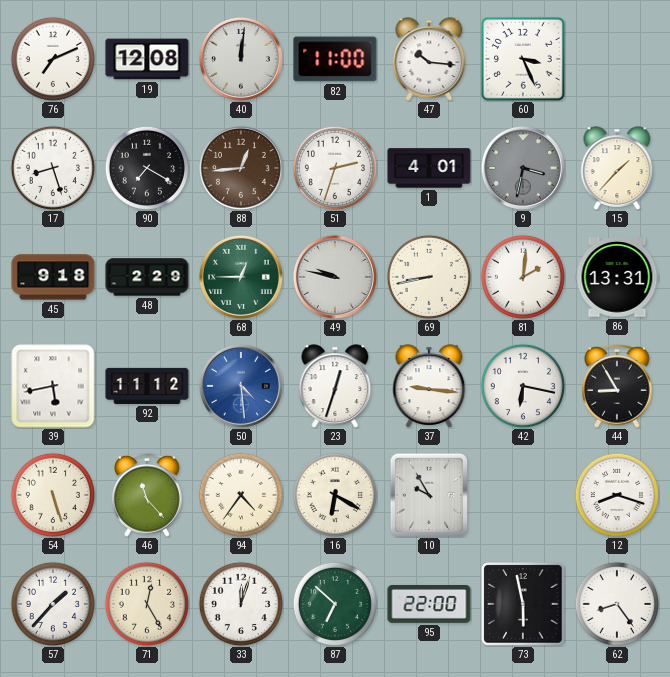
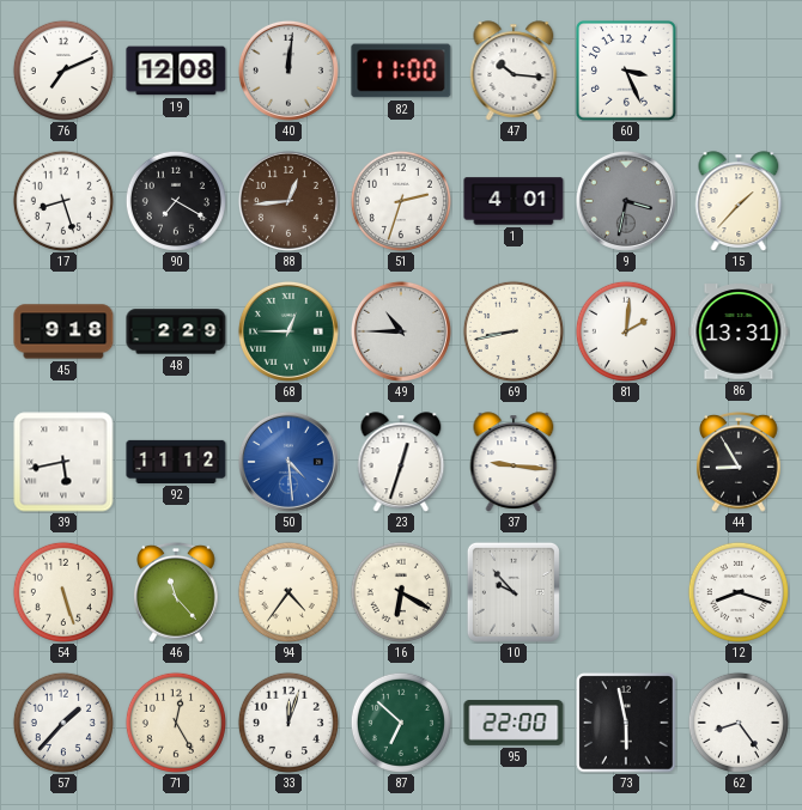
49: 9:47 -> 10:45 (401, 331)
42: 6:17 -> none (523, 386)
10: 9:55 -> 9:53 (514, 592)
